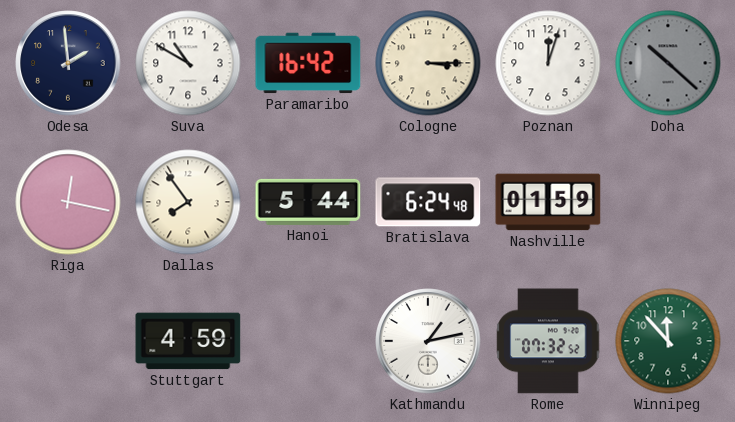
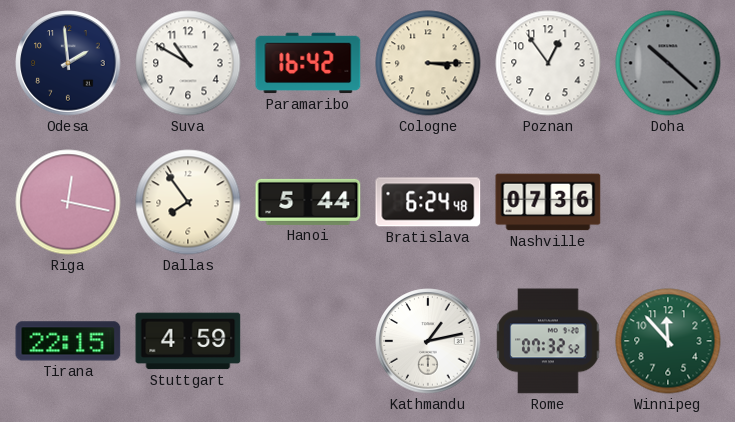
Poznan: 12:03 -> 12:54 (548, 63)
Nashville: 01:59 -> 07:36 (548, 202)
Tirana: none -> 22:15 (68, 341)
